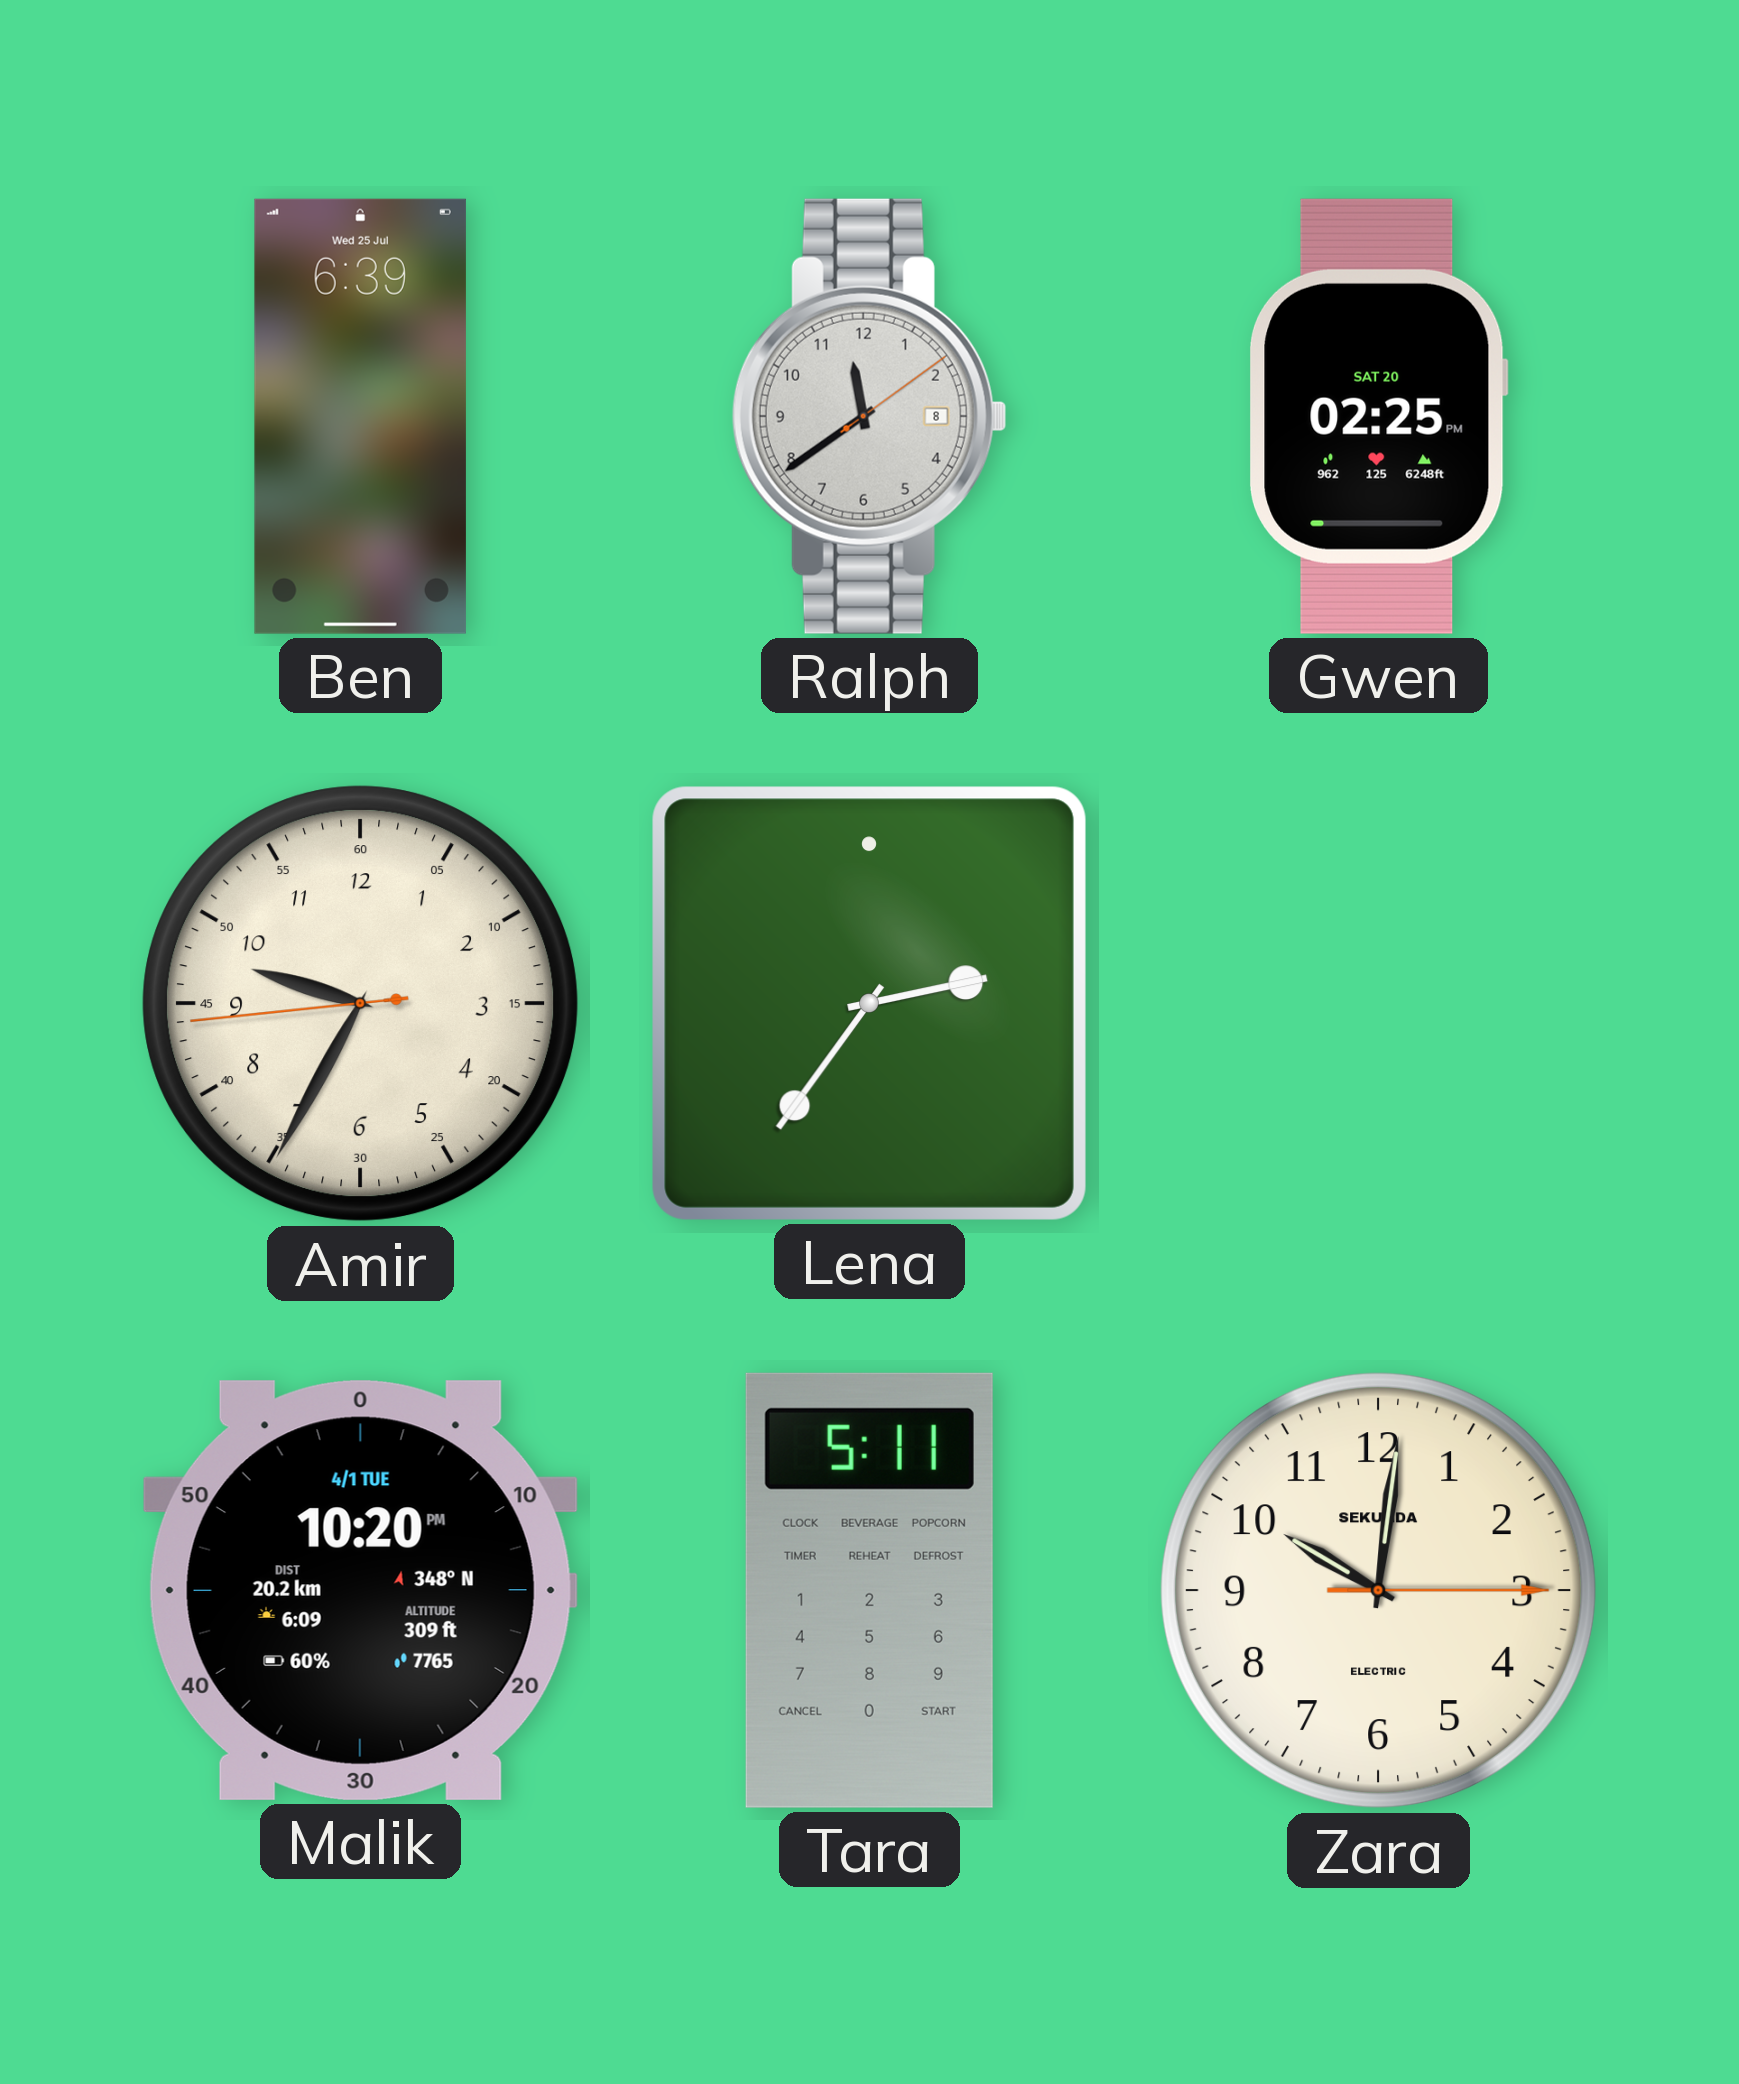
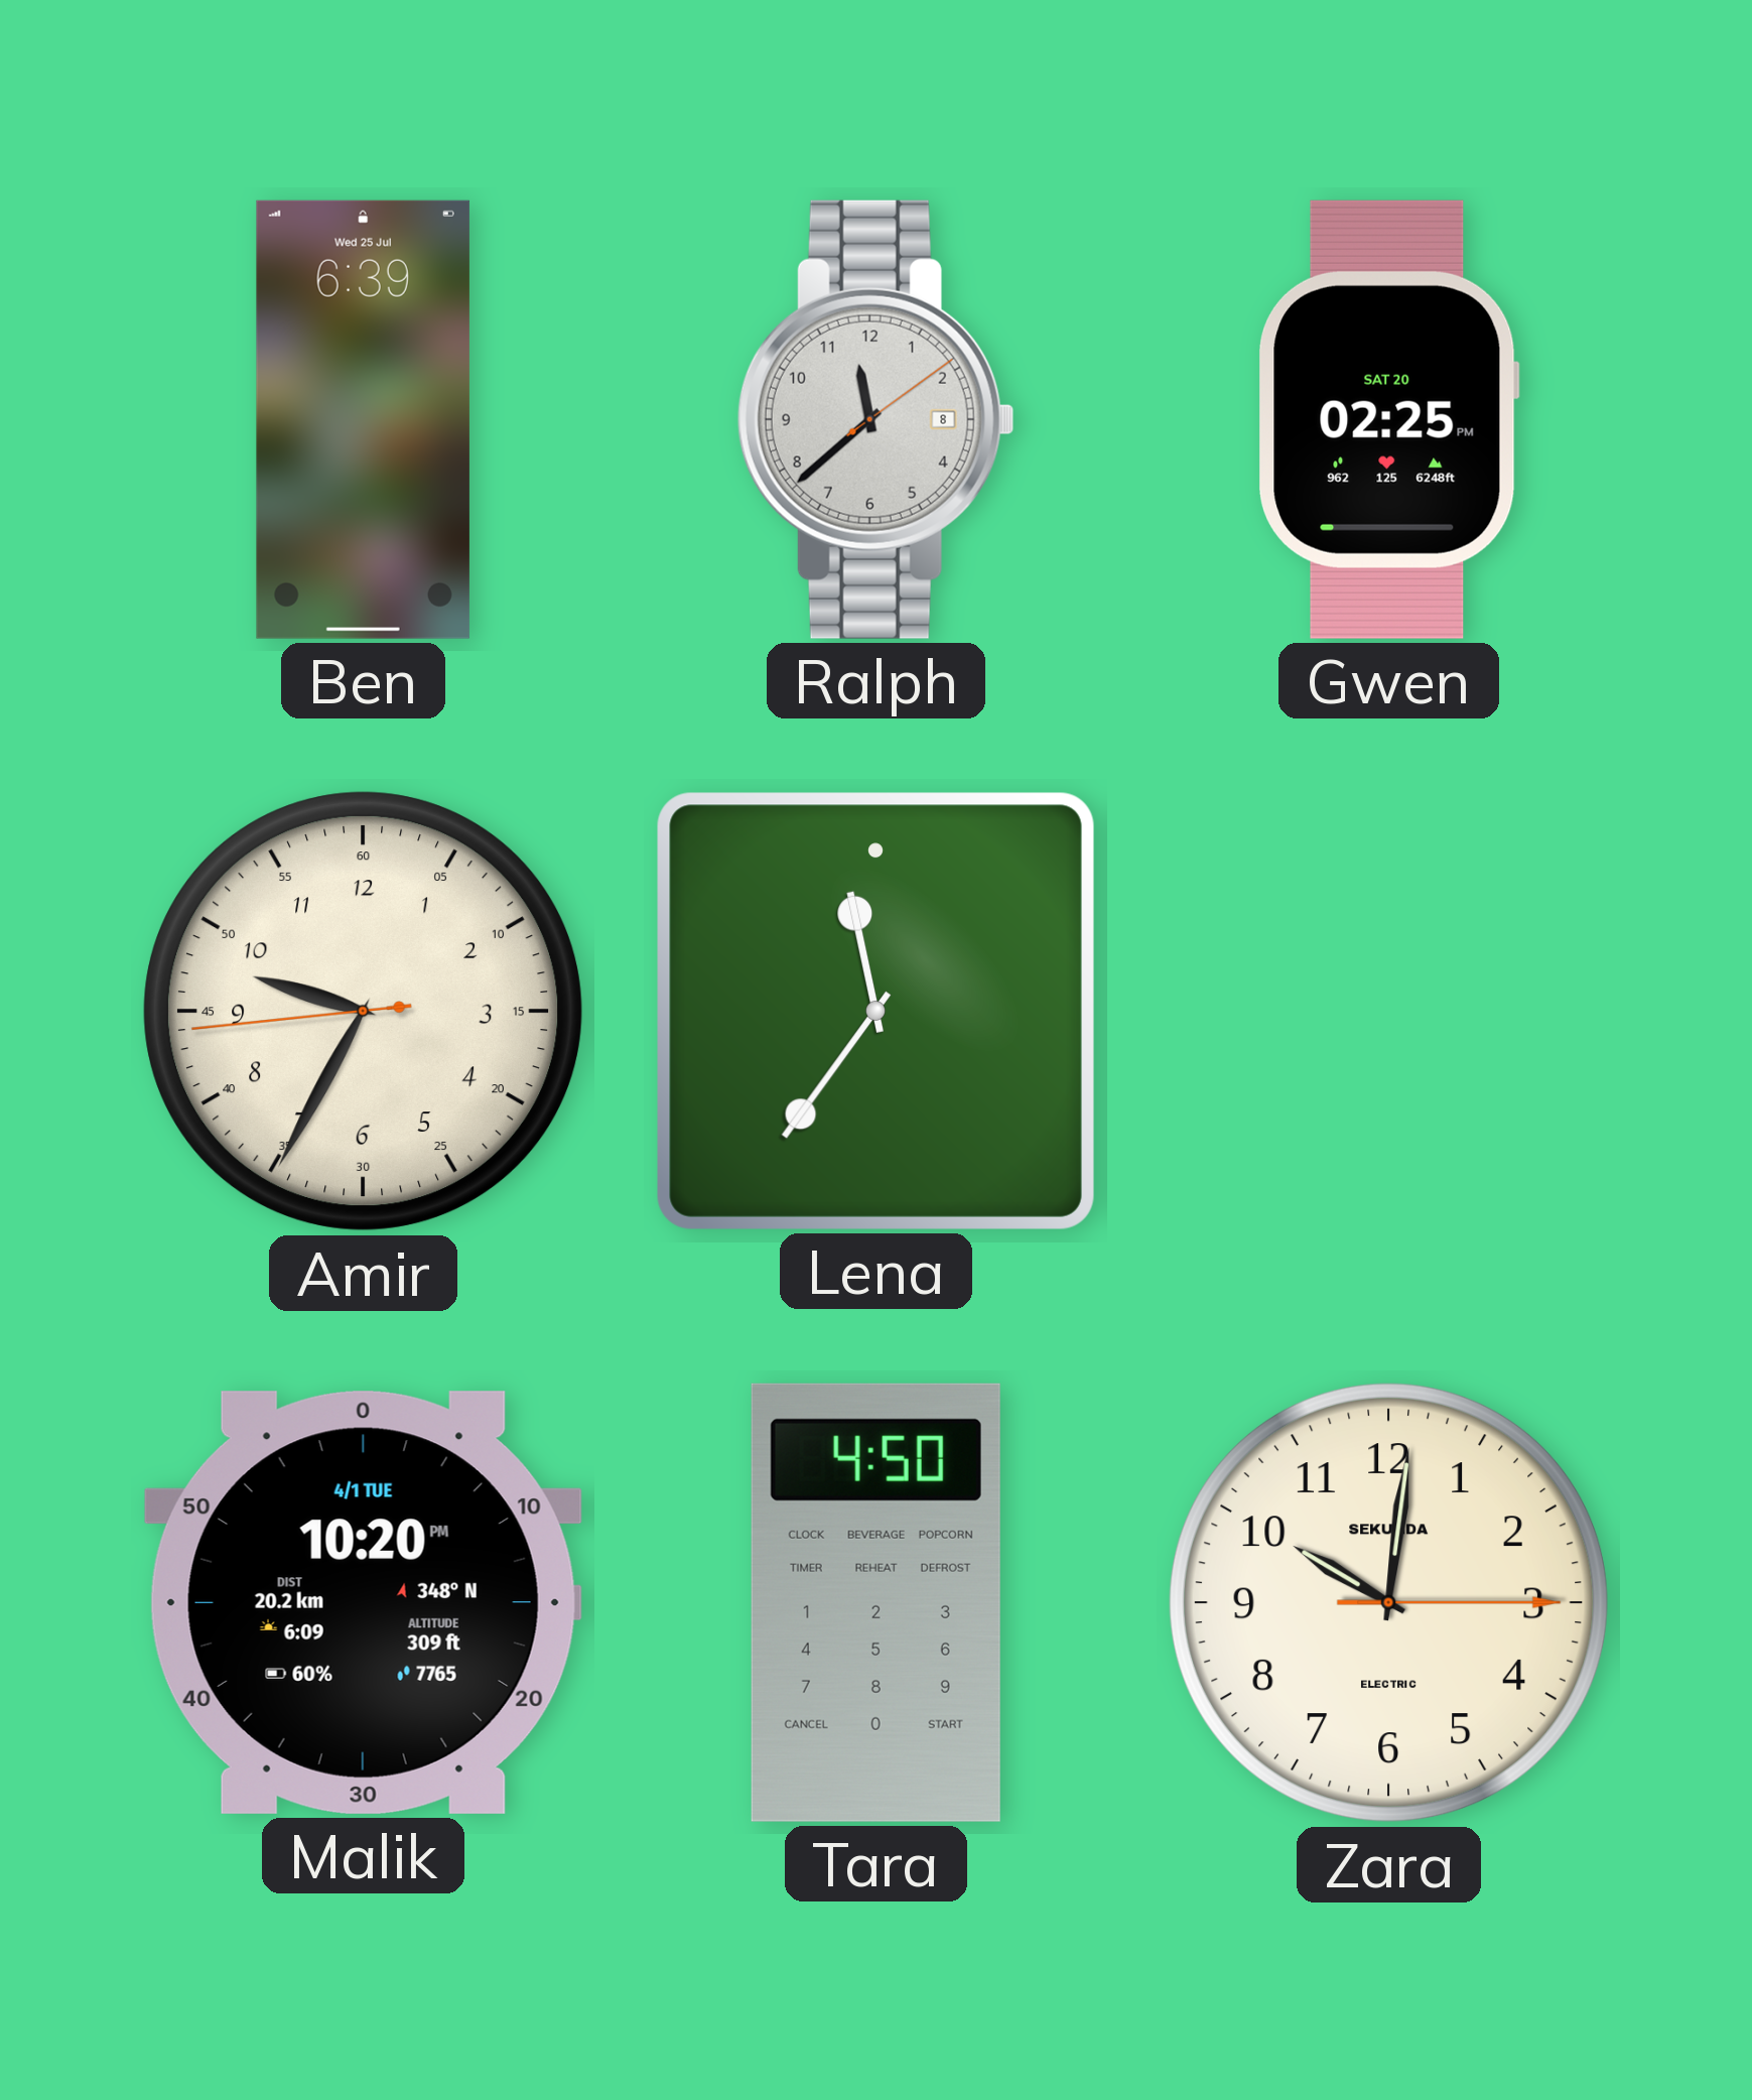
Ralph: 11:39 -> 11:38 (875, 419)
Lena: 2:36 -> 11:36 (875, 1011)
Tara: 5:11 -> 4:50 (875, 1602)
